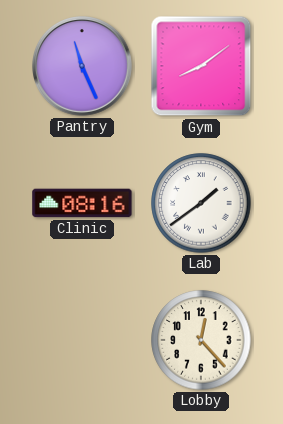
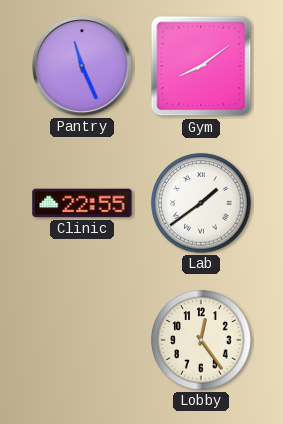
Clinic: 08:16 -> 22:55 (82, 203)
Lobby: 12:23 -> 12:24 (201, 340)
